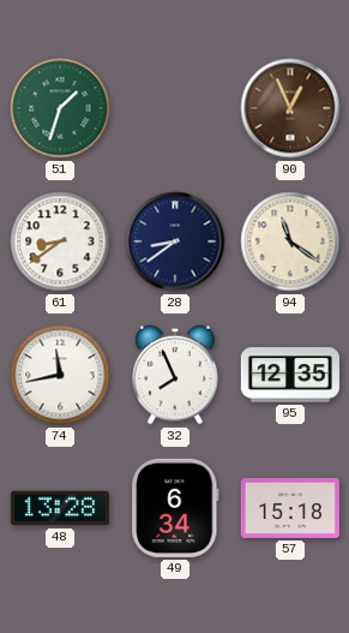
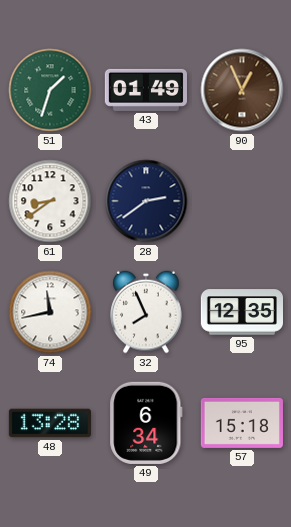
43: none -> 01:49 (145, 90)
28: 8:39 -> 2:39 (146, 201)
94: 11:21 -> none (290, 241)
